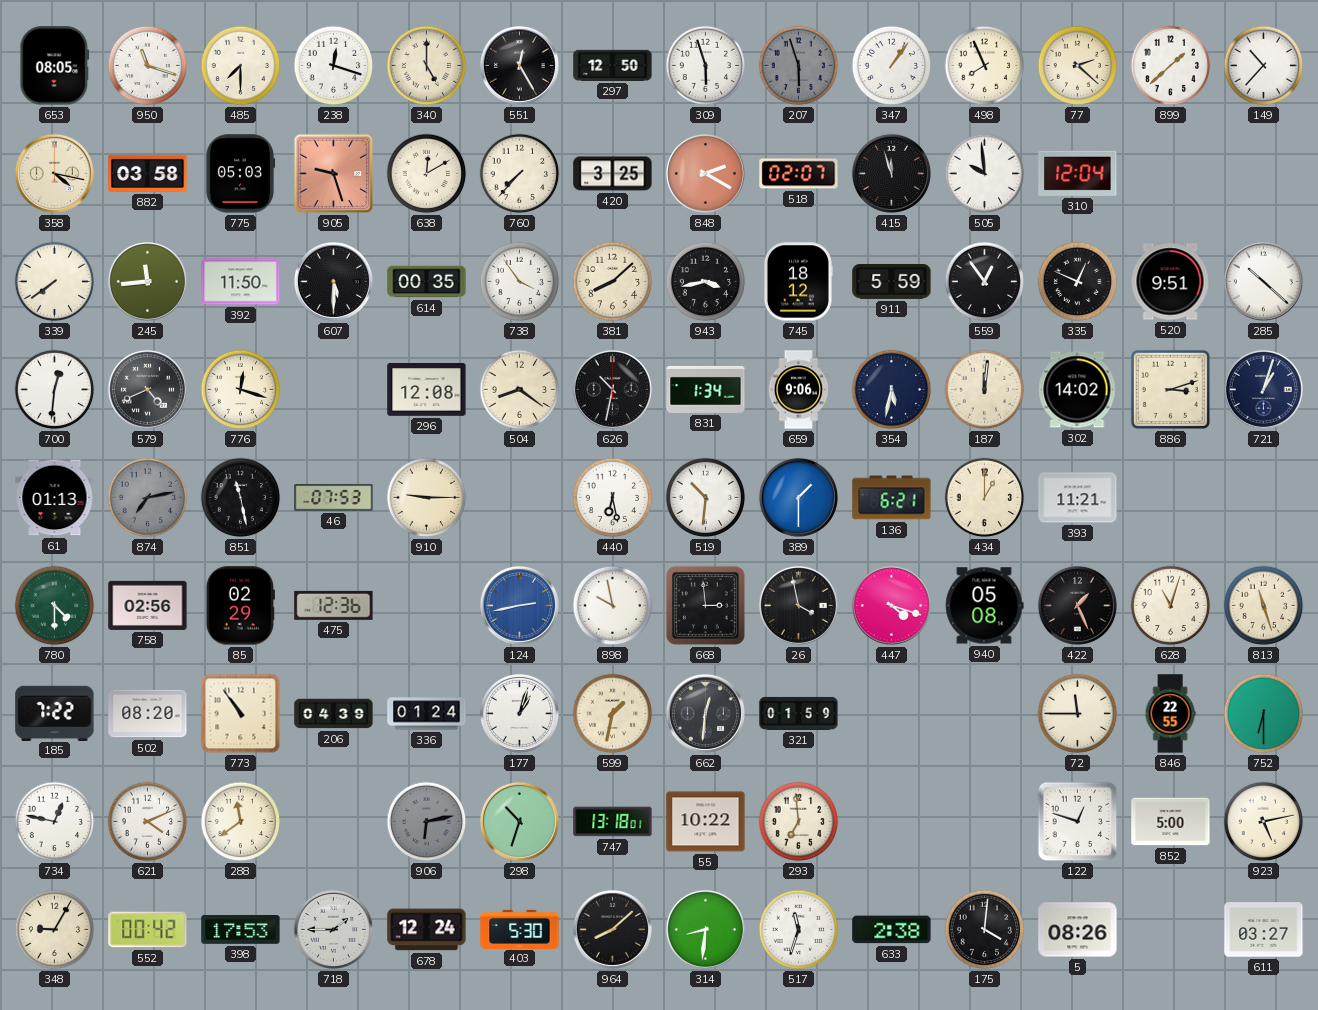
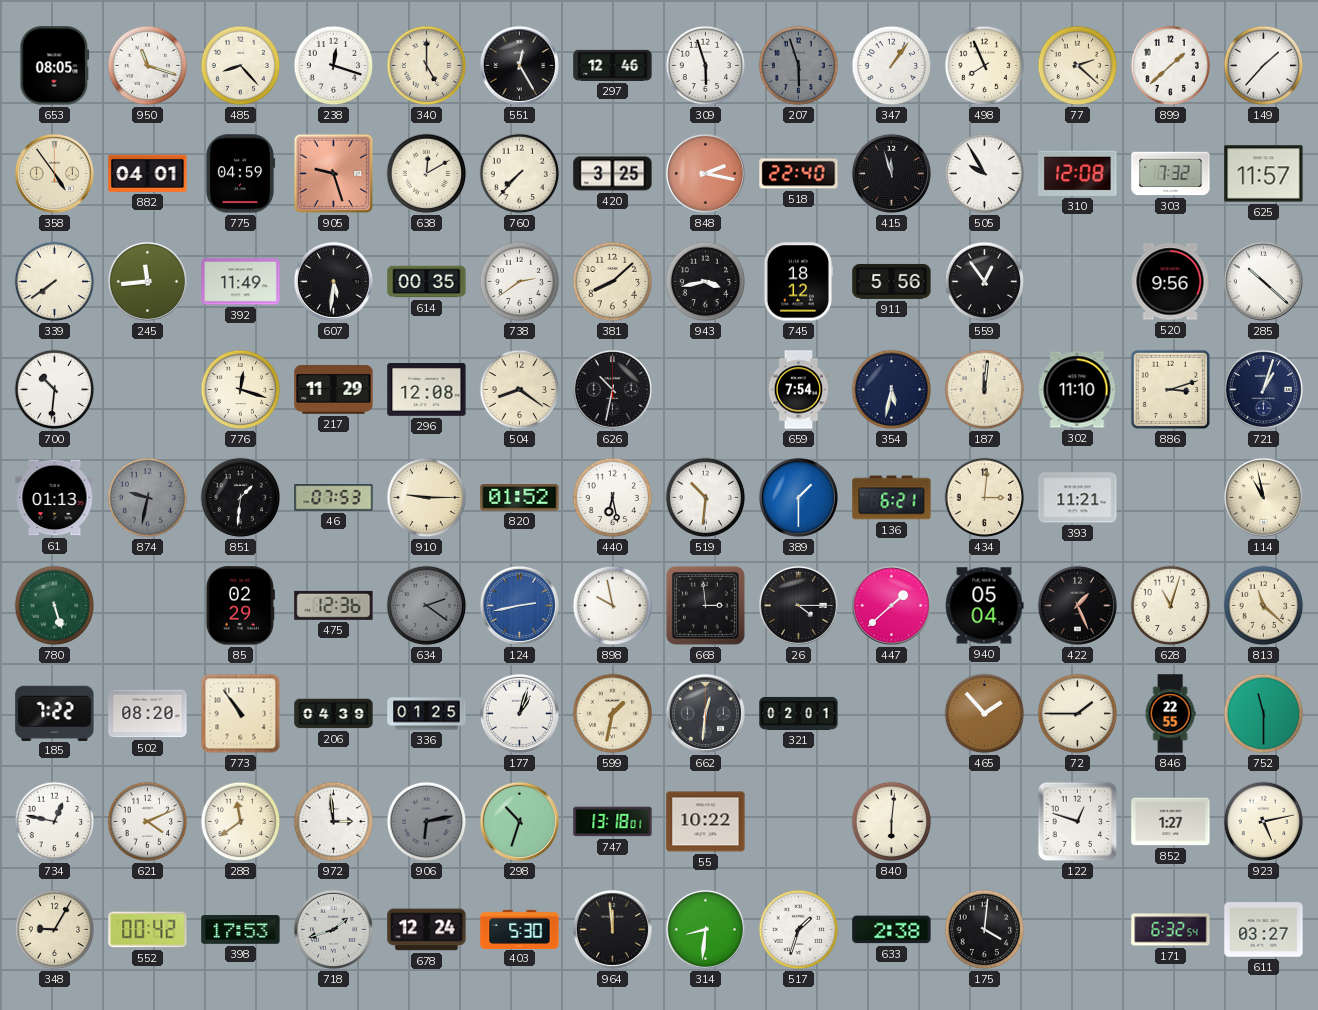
485: 7:30 -> 8:23 (241, 66)
297: 12:50 -> 12:46 (613, 65)
149: 10:37 -> 1:37 (1264, 66)
358: 4:17 -> 4:54 (54, 173)
882: 03:58 -> 04:01 (148, 173)
775: 05:03 -> 04:59 (240, 174)
848: 2:20 -> 2:17 (705, 173)
518: 02:07 -> 22:40 (799, 174)
505: 9:59 -> 9:55 (985, 174)
310: 12:04 -> 12:08 (1078, 173)
303: none -> 7:32 (1171, 174)
625: none -> 11:57 (1264, 174)
392: 11:50 -> 11:49 (241, 282)
607: 5:30 -> 5:31 (333, 281)
738: 3:54 -> 2:39 (520, 282)
911: 5:59 -> 5:56 (892, 281)
335: 12:49 -> none (1078, 282)
520: 9:51 -> 9:56 (1170, 282)
700: 12:31 -> 10:31 (55, 390)
579: 4:41 -> none (147, 389)
217: none -> 11:29 (334, 390)
831: 1:34 -> none (706, 389)
659: 9:06 -> 7:54 (799, 390)
302: 14:02 -> 11:10 (1078, 390)
874: 7:13 -> 9:32 (148, 498)
851: 11:28 -> 1:31 (241, 498)
820: none -> 01:52 (520, 498)
434: 1:00 -> 3:01 (985, 498)
114: none -> 10:58 (1263, 497)
780: 4:30 -> 5:27 (55, 606)
758: 02:56 -> none (148, 605)
634: none -> 2:21 (427, 606)
26: 3:58 -> 4:15 (798, 605)
447: 4:18 -> 1:38 (891, 605)
940: 05:08 -> 05:04 (984, 606)
813: 11:27 -> 11:22 (1264, 606)
336: 01:24 -> 01:25 (427, 714)
321: 01:59 -> 02:01 (799, 713)
465: none -> 1:53 (985, 714)
72: 11:45 -> 1:45 (1078, 714)
752: 6:30 -> 11:30 (1264, 714)
972: none -> 2:59 (334, 822)
293: 6:59 -> none (799, 822)
840: none -> 6:01 (892, 822)
852: 5:00 -> 1:27 (1171, 822)
718: 1:45 -> 1:42 (333, 929)
964: 8:08 -> 11:59 (612, 929)
517: 11:33 -> 1:33 (799, 930)
5: 08:26 -> none (1078, 930)
171: none -> 6:32 (1171, 930)
